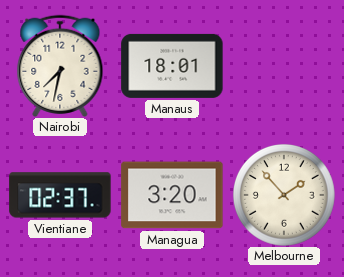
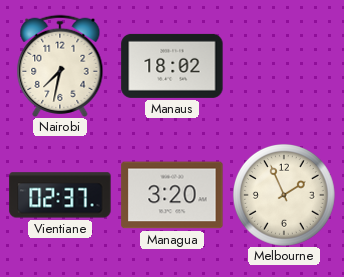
Manaus: 18:01 -> 18:02 (172, 66)
Melbourne: 1:53 -> 1:56 (284, 195)
